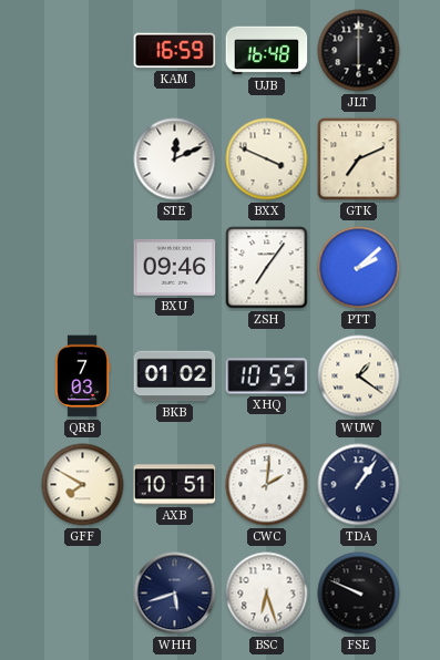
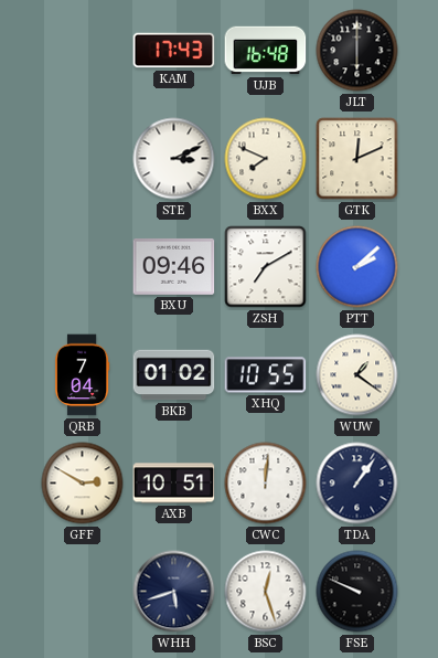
KAM: 16:59 -> 17:43 (174, 51)
STE: 12:11 -> 3:11 (174, 159)
BXX: 3:49 -> 7:49 (266, 159)
GTK: 7:11 -> 12:11 (357, 159)
ZSH: 7:06 -> 7:10 (266, 267)
QRB: 7:03 -> 7:04 (82, 375)
GFF: 7:50 -> 2:50 (83, 484)
CWC: 2:01 -> 12:01 (266, 484)
BSC: 6:27 -> 12:27 (266, 592)
